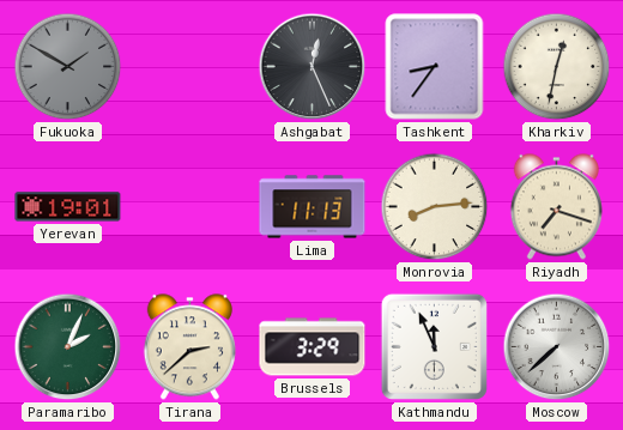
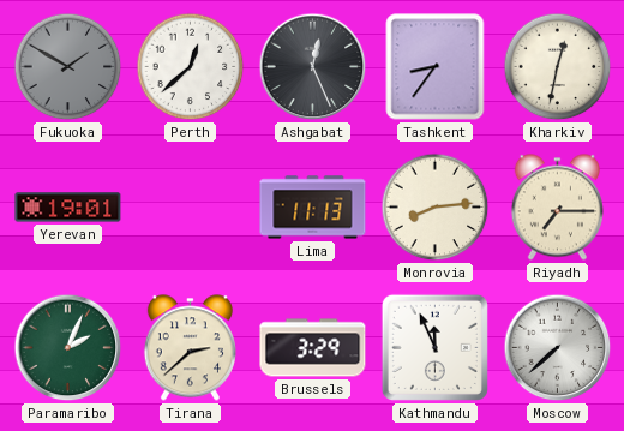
Perth: none -> 12:38 (191, 67)
Riyadh: 7:18 -> 7:15 (557, 208)
